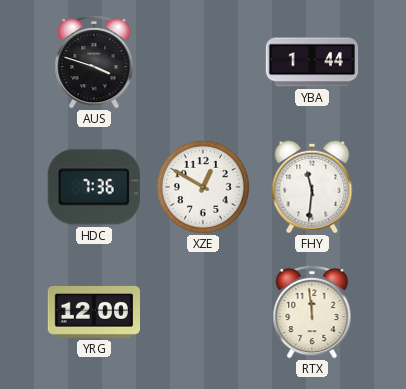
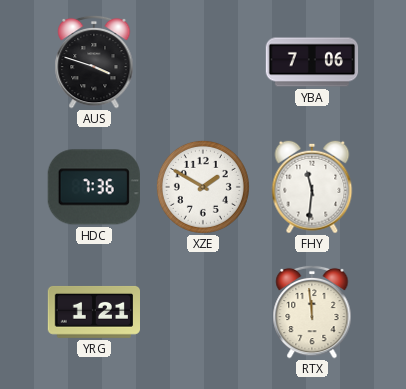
YBA: 1:44 -> 7:06 (312, 62)
XZE: 12:50 -> 1:50 (203, 187)
YRG: 12:00 -> 1:21 (93, 312)
